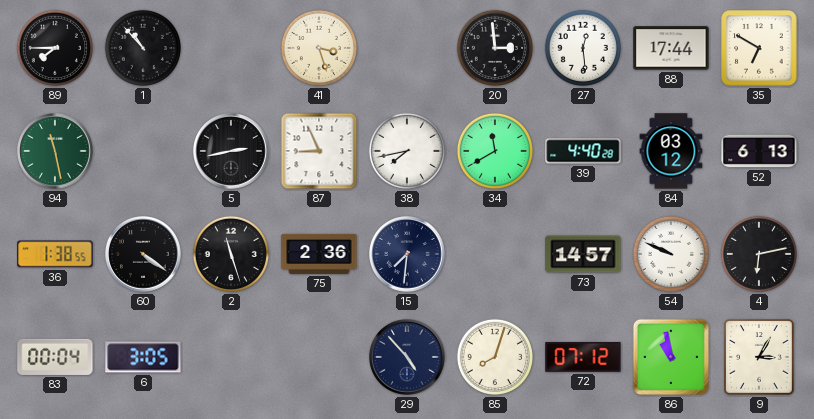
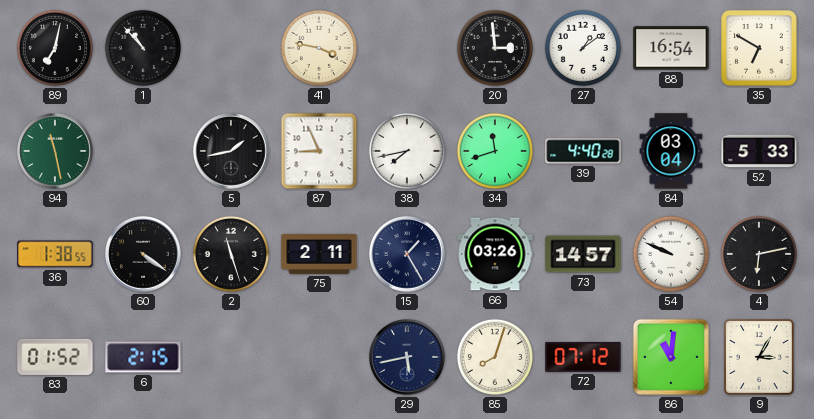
89: 7:45 -> 7:02 (55, 48)
41: 3:27 -> 3:47 (319, 48)
27: 12:29 -> 1:09 (583, 48)
88: 17:44 -> 16:54 (671, 48)
5: 2:43 -> 1:43 (232, 152)
34: 11:40 -> 11:42 (495, 151)
84: 03:12 -> 03:04 (671, 151)
52: 6:13 -> 5:33 (759, 151)
75: 2:36 -> 2:11 (319, 254)
15: 7:31 -> 1:25 (408, 255)
66: none -> 03:26 (495, 254)
83: 00:04 -> 01:52 (55, 357)
6: 3:05 -> 2:15 (143, 357)
29: 4:53 -> 5:43 (408, 358)
86: 10:58 -> 11:01 (671, 357)
